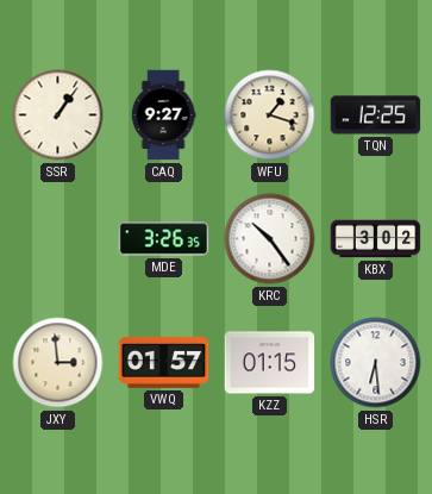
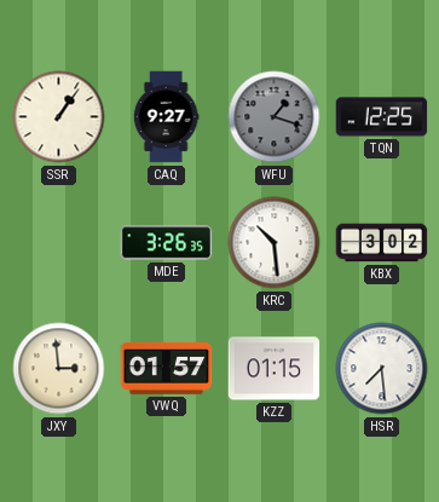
WFU dial: cream -> grey (275, 117)
KRC: 10:24 -> 10:29 (275, 243)
HSR: 6:29 -> 7:29 (382, 369)
